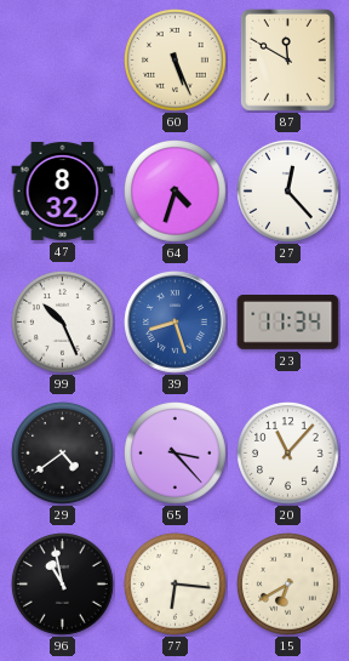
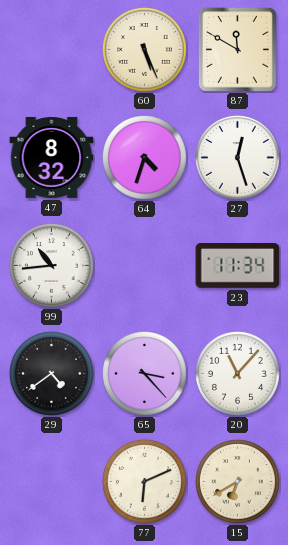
27: 12:23 -> 12:27 (238, 158)
99: 10:26 -> 10:44 (52, 266)
39: 8:27 -> none (176, 323)
96: 10:58 -> none (63, 585)
77: 6:16 -> 6:11 (145, 482)
